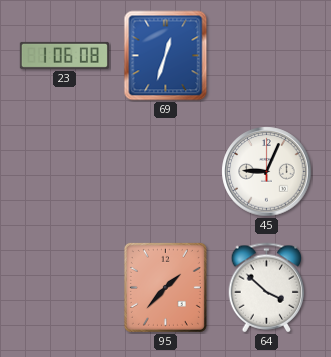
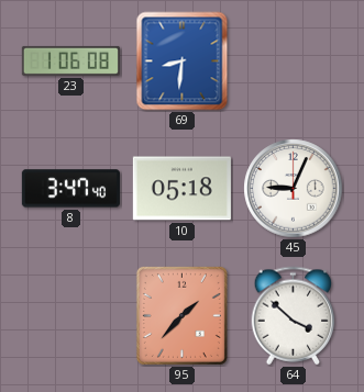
69: 12:33 -> 8:31 (183, 61)
8: none -> 3:47 (70, 189)
10: none -> 05:18 (181, 189)
